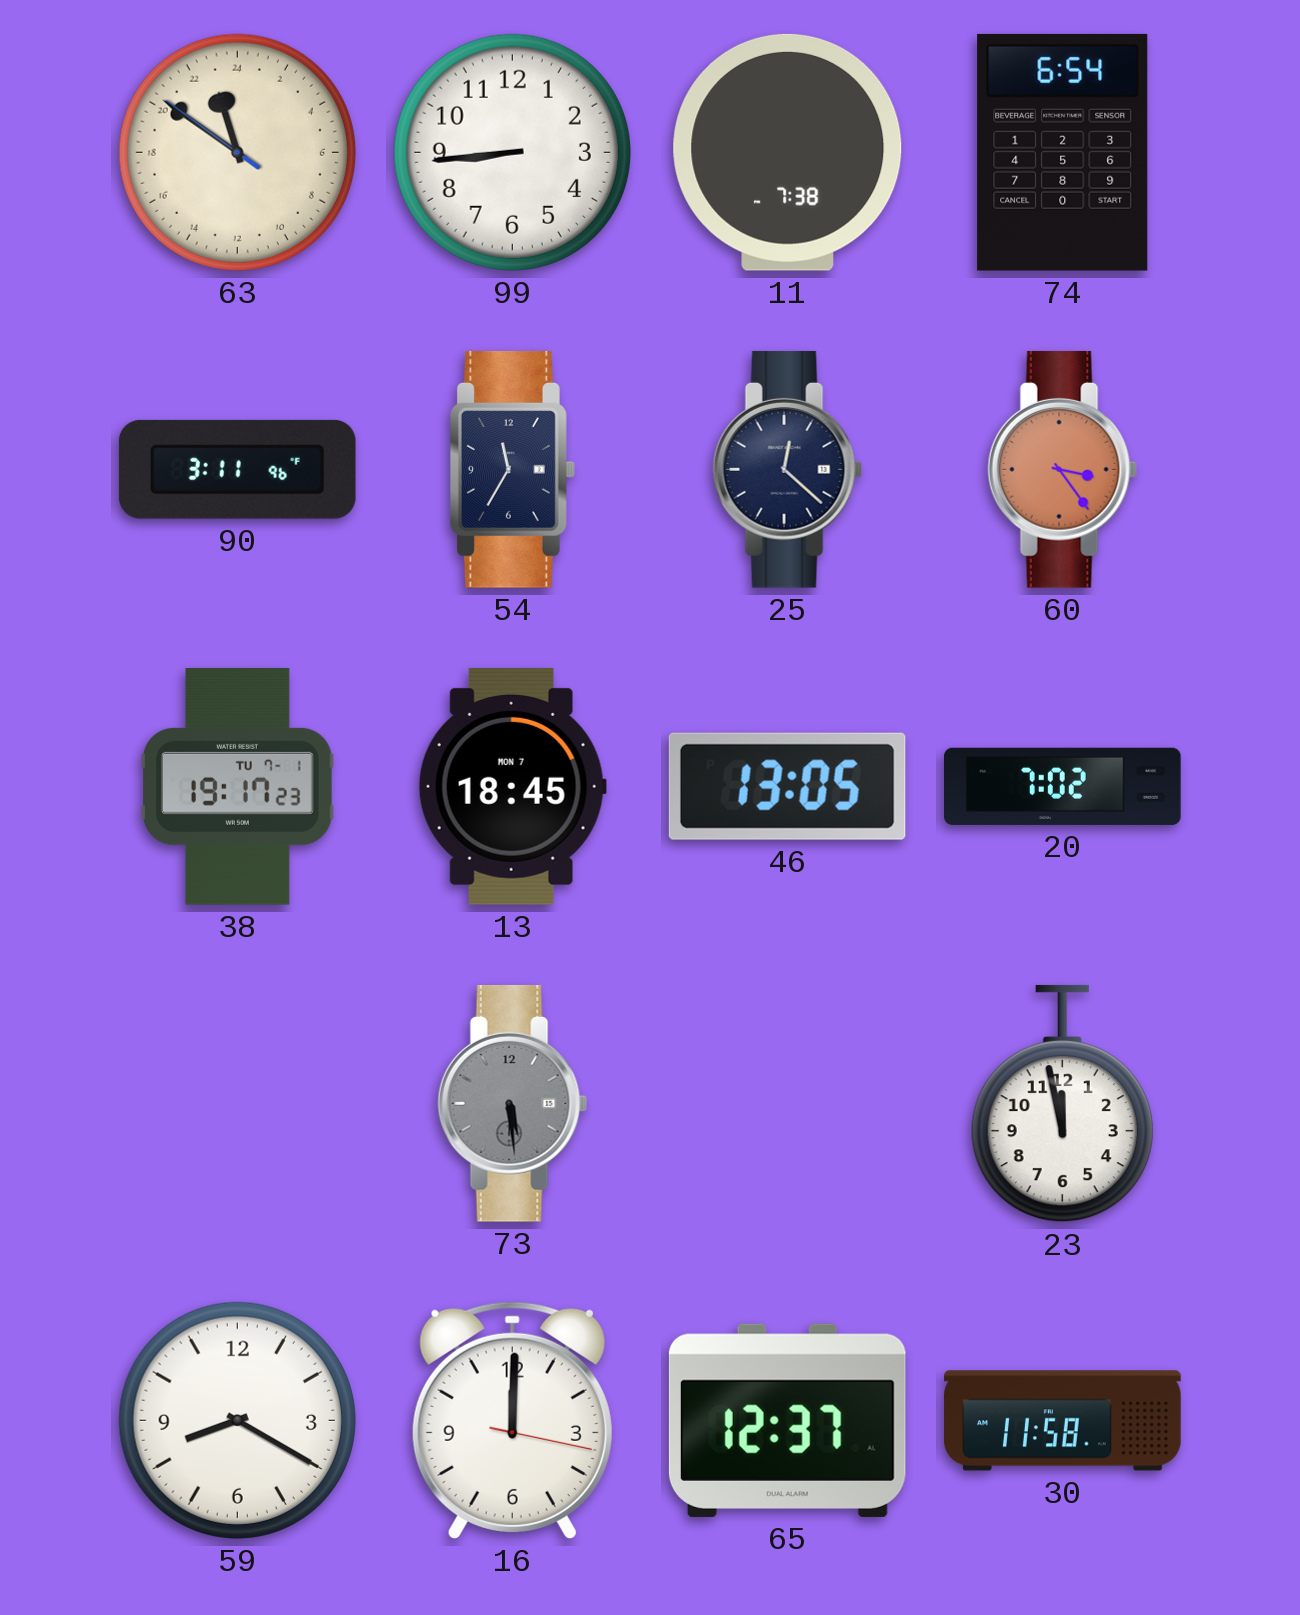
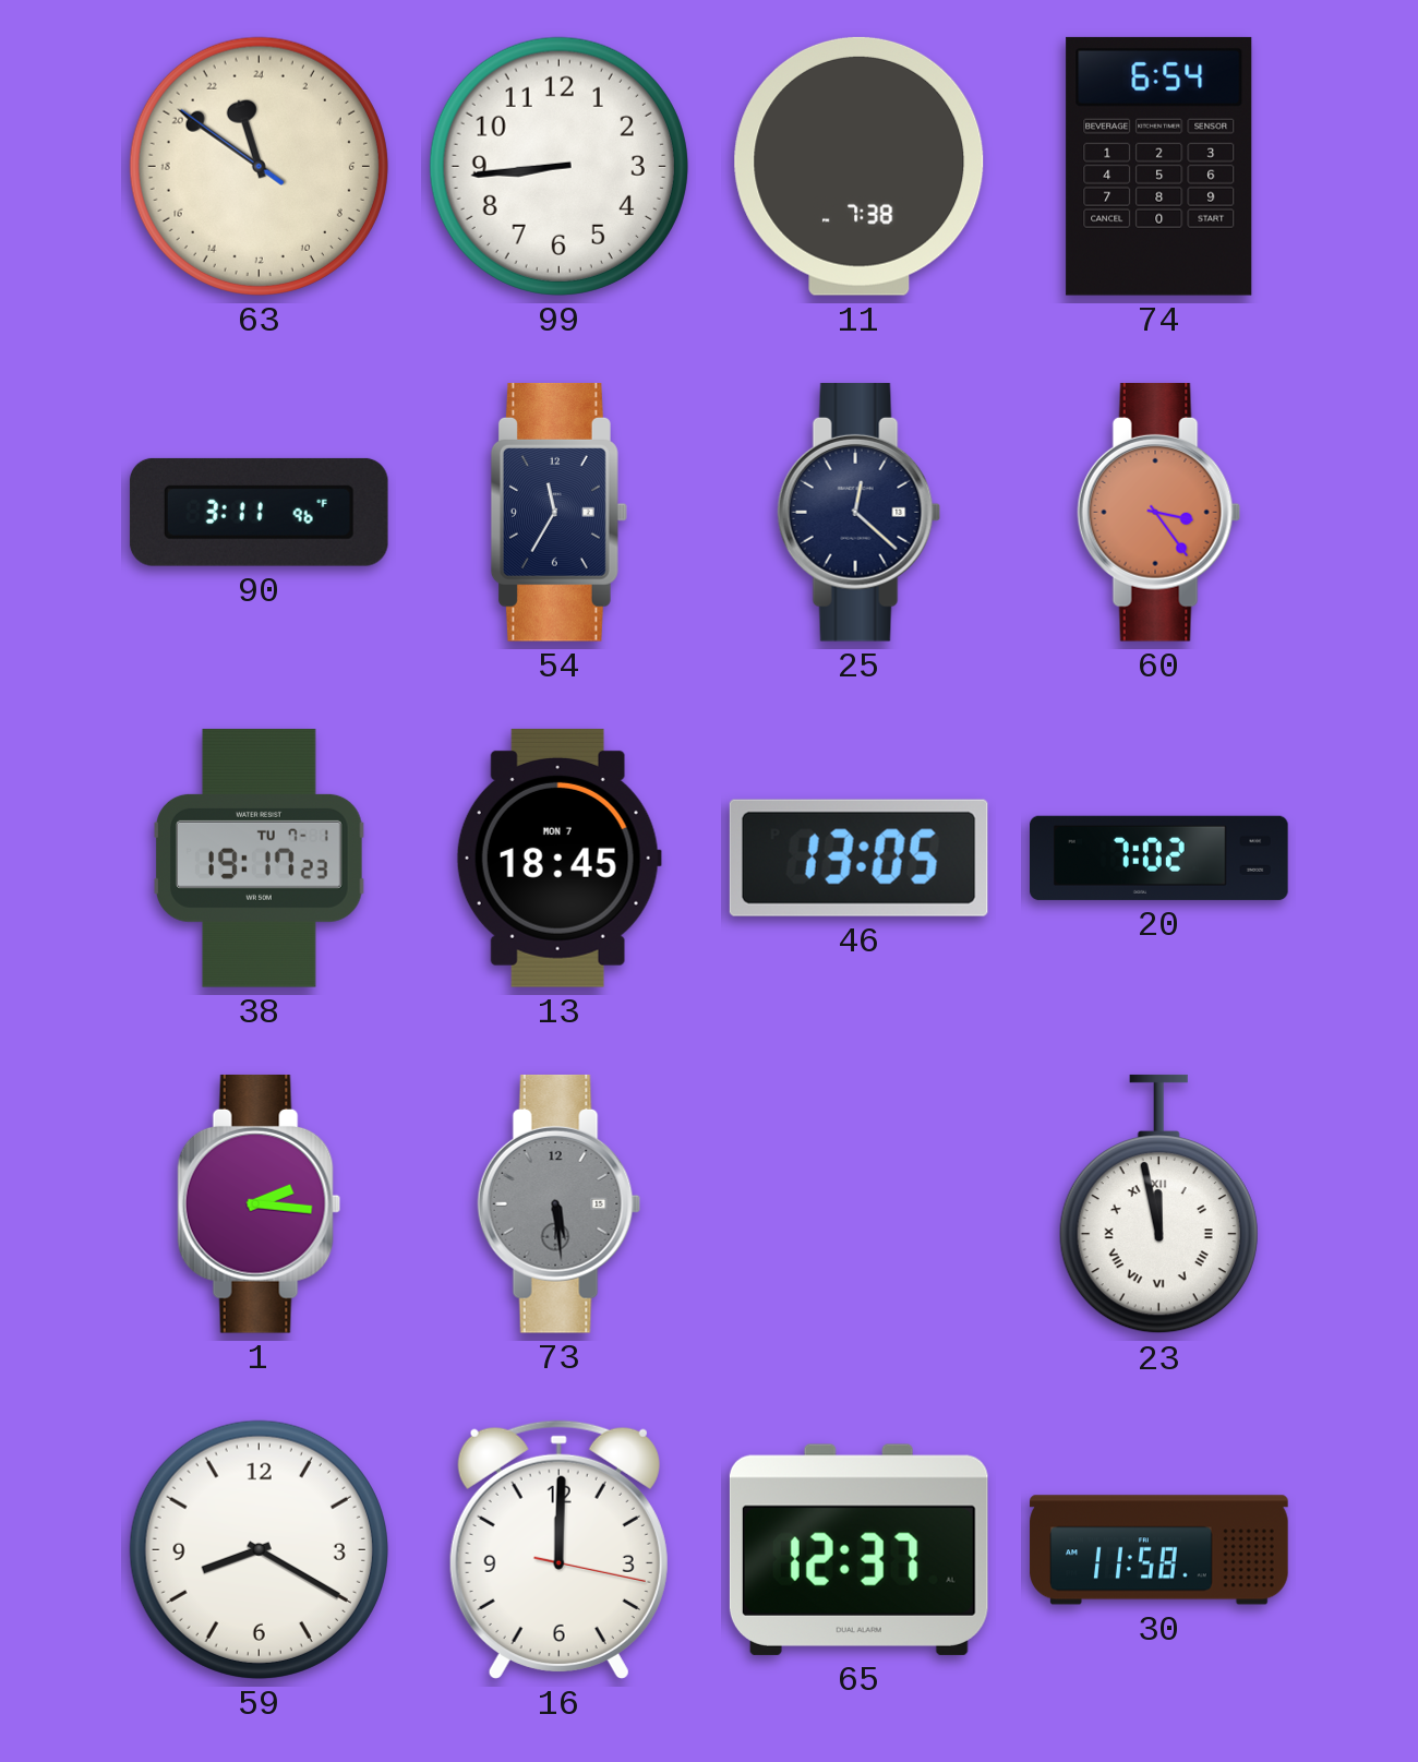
1: none -> 2:16 (260, 1203)
23 numerals: Arabic -> Roman (1158, 1204)
